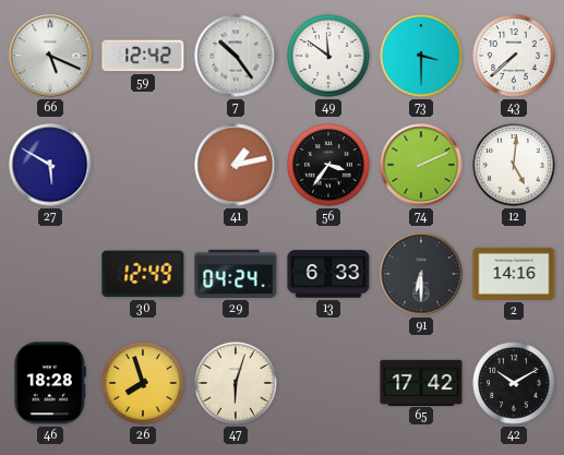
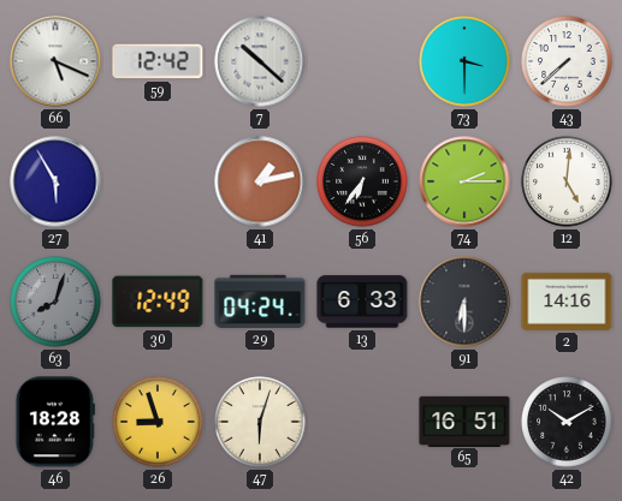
7: 10:24 -> 10:22 (260, 61)
49: 11:51 -> none (328, 56)
27: 5:50 -> 5:55 (55, 181)
56: 3:36 -> 6:36 (362, 181)
74: 2:11 -> 2:15 (464, 181)
63: none -> 8:03 (55, 302)
26: 7:57 -> 8:57 (158, 422)
65: 17:42 -> 16:51 (464, 421)
